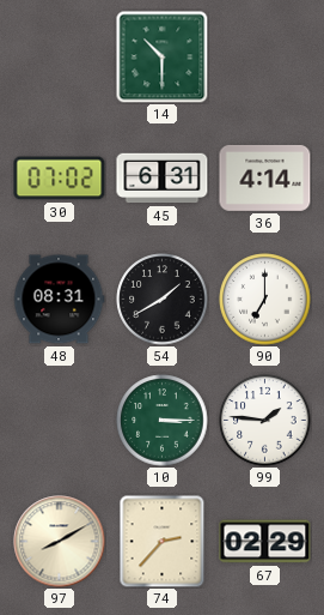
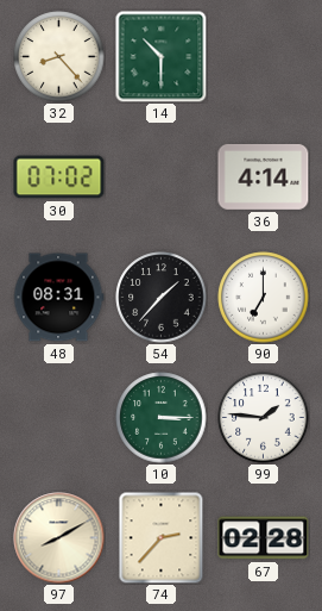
32: none -> 8:23 (59, 57)
45: 6:31 -> none (163, 179)
54: 1:40 -> 1:37 (162, 298)
67: 02:29 -> 02:28 (264, 538)
